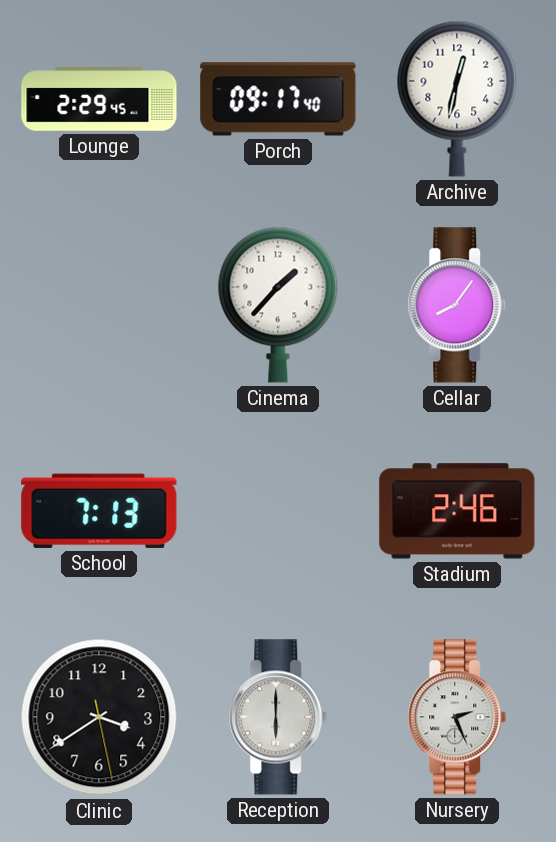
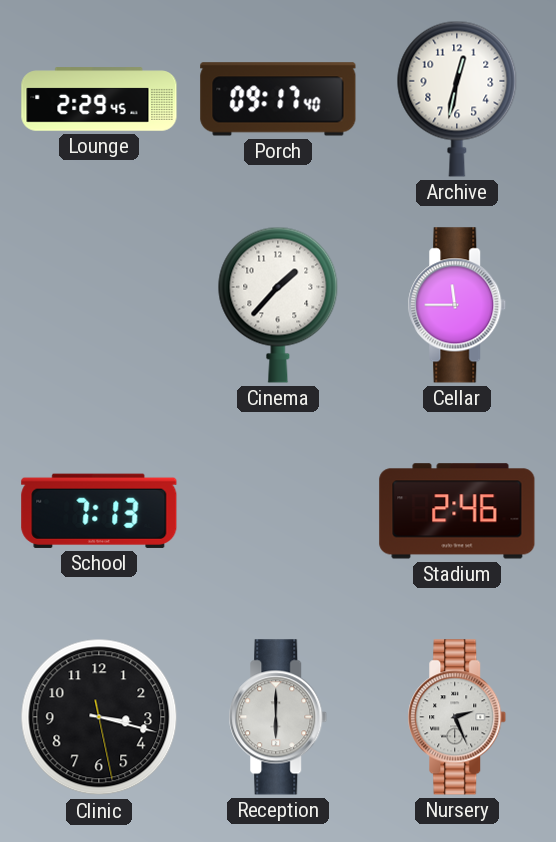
Cellar: 8:06 -> 11:45 (457, 305)
Clinic: 3:39 -> 3:17 (99, 717)
